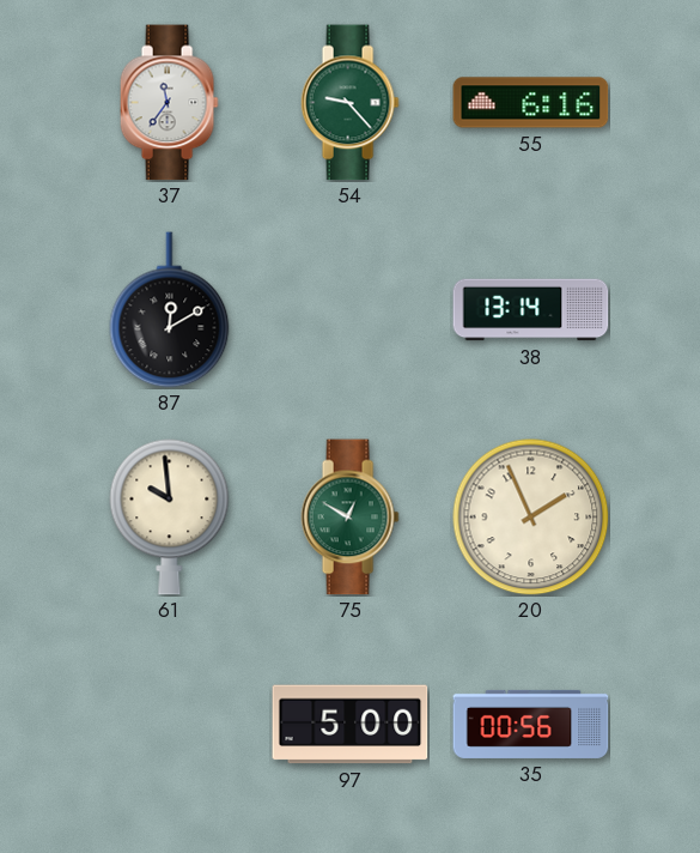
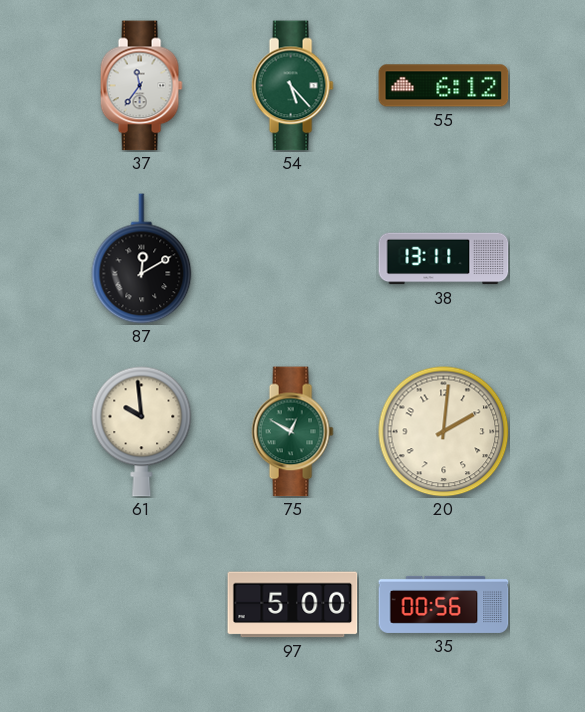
54: 9:23 -> 5:23 (292, 86)
55: 6:16 -> 6:12 (444, 86)
38: 13:14 -> 13:11 (444, 259)
20: 1:56 -> 2:01 (444, 432)
